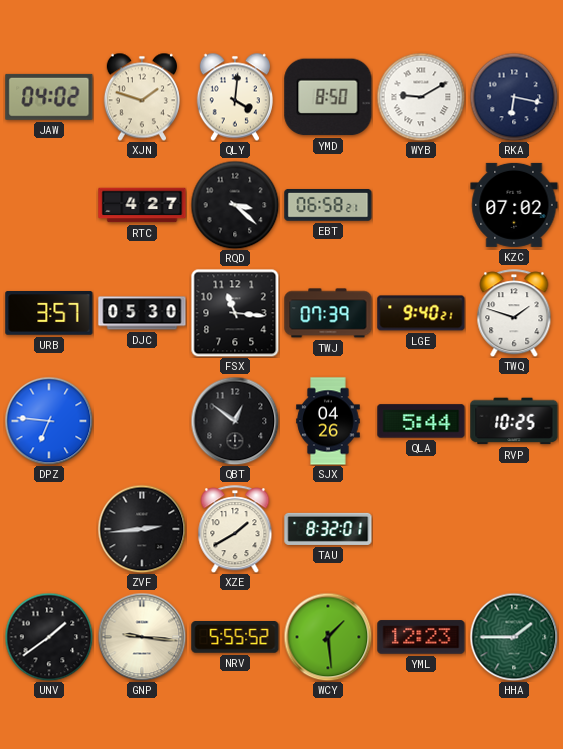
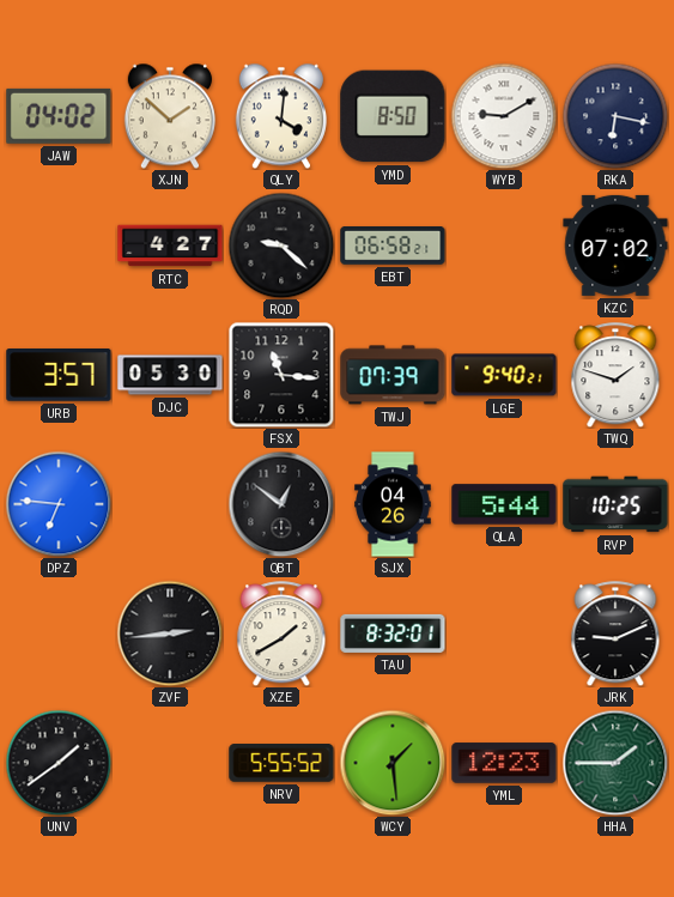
XJN: 1:48 -> 1:52 (170, 116)
RQD: 3:22 -> 9:22 (281, 246)
JRK: none -> 9:11 (615, 634)
GNP: 9:16 -> none (142, 637)
